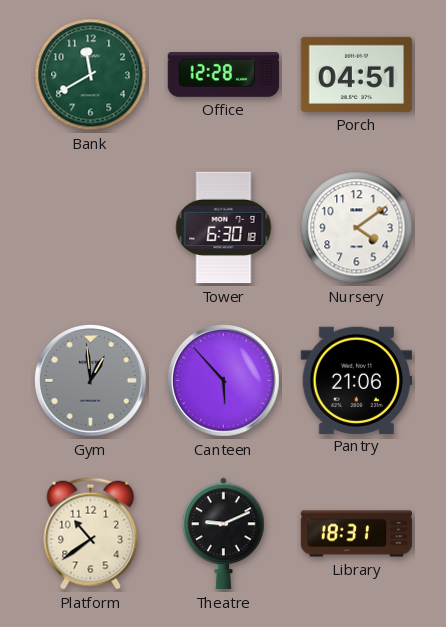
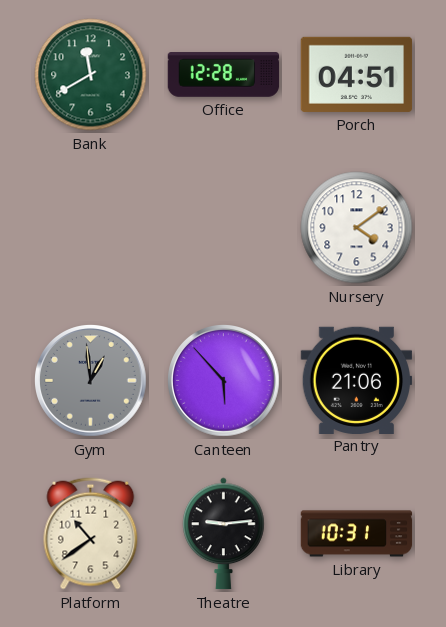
Tower: 6:30 -> none (224, 228)
Theatre: 9:11 -> 9:14 (224, 534)
Library: 18:31 -> 10:31 (357, 534)
